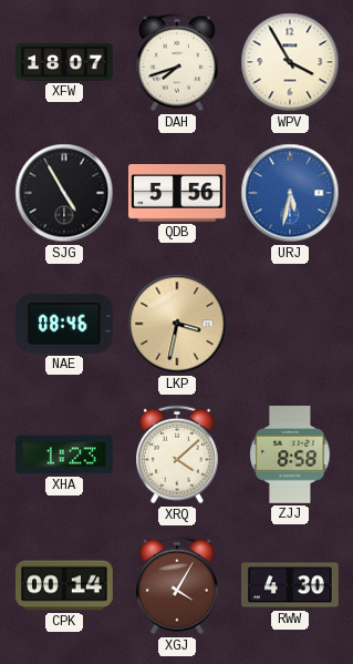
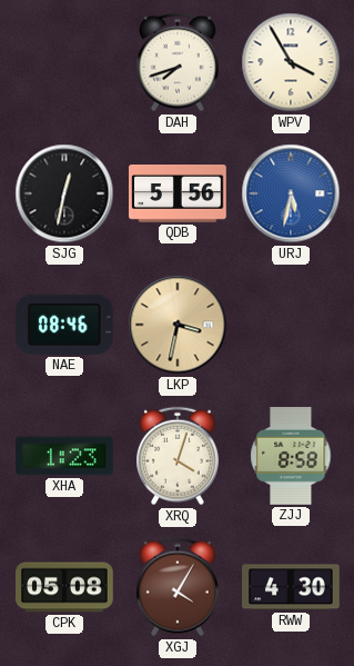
XFW: 18:07 -> none (64, 62)
SJG: 4:55 -> 12:32 (64, 193)
XRQ: 4:08 -> 4:03 (178, 456)
CPK: 00:14 -> 05:08 (64, 587)
